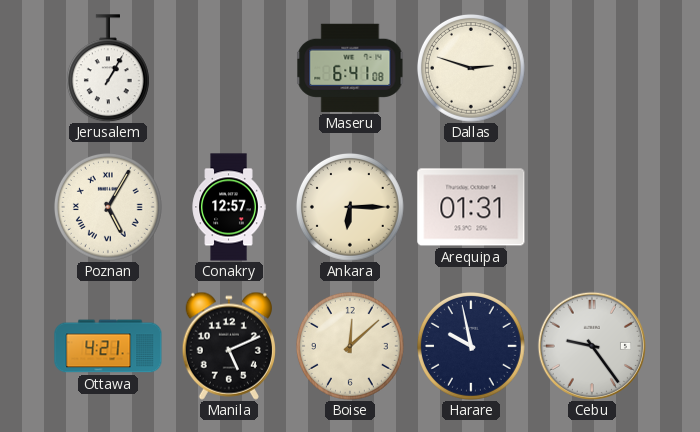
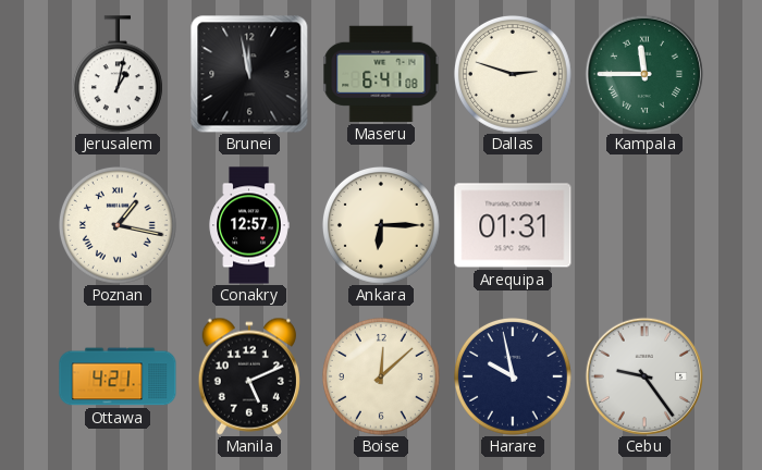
Jerusalem: 1:05 -> 1:02 (118, 74)
Brunei: none -> 11:58 (249, 74)
Kampala: none -> 11:45 (643, 73)
Poznan: 5:05 -> 1:17 (118, 225)
